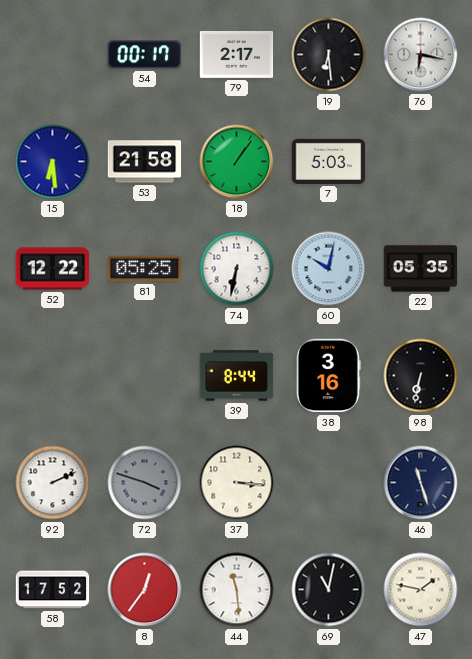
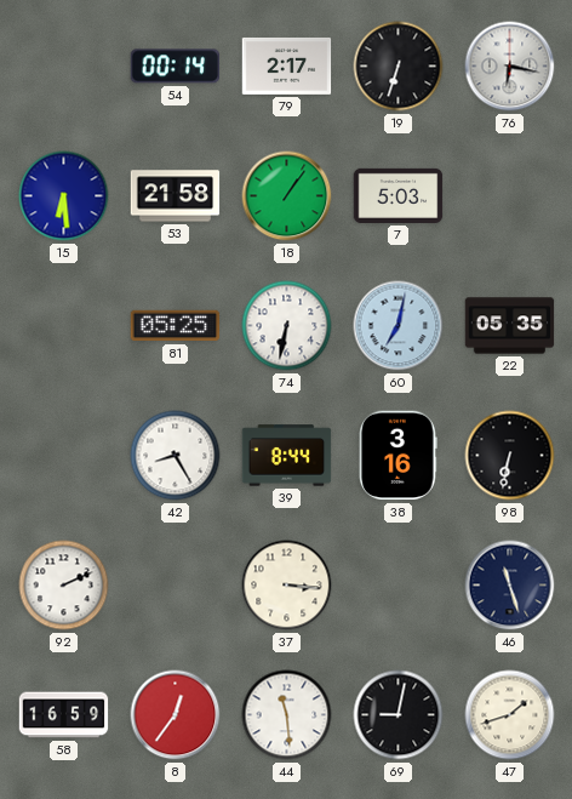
54: 00:17 -> 00:14 (175, 67)
19: 6:29 -> 6:33 (399, 67)
52: 12:22 -> none (53, 269)
60: 10:02 -> 7:02 (399, 326)
42: none -> 8:25 (176, 456)
72: 3:48 -> none (145, 483)
58: 17:52 -> 16:59 (64, 715)
69: 11:02 -> 9:02 (399, 715)
47: 1:47 -> 1:42 (510, 715)
